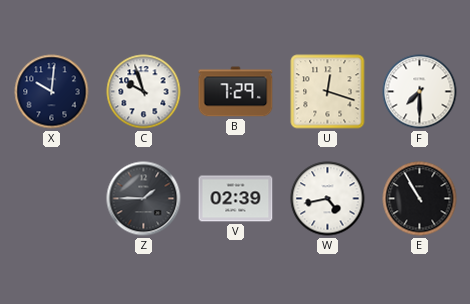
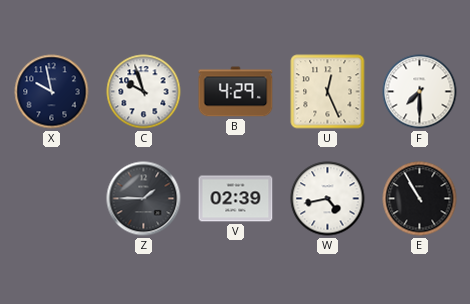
X: 10:01 -> 9:58 (52, 92)
B: 7:29 -> 4:29 (236, 92)
U: 12:18 -> 12:26 (328, 92)
